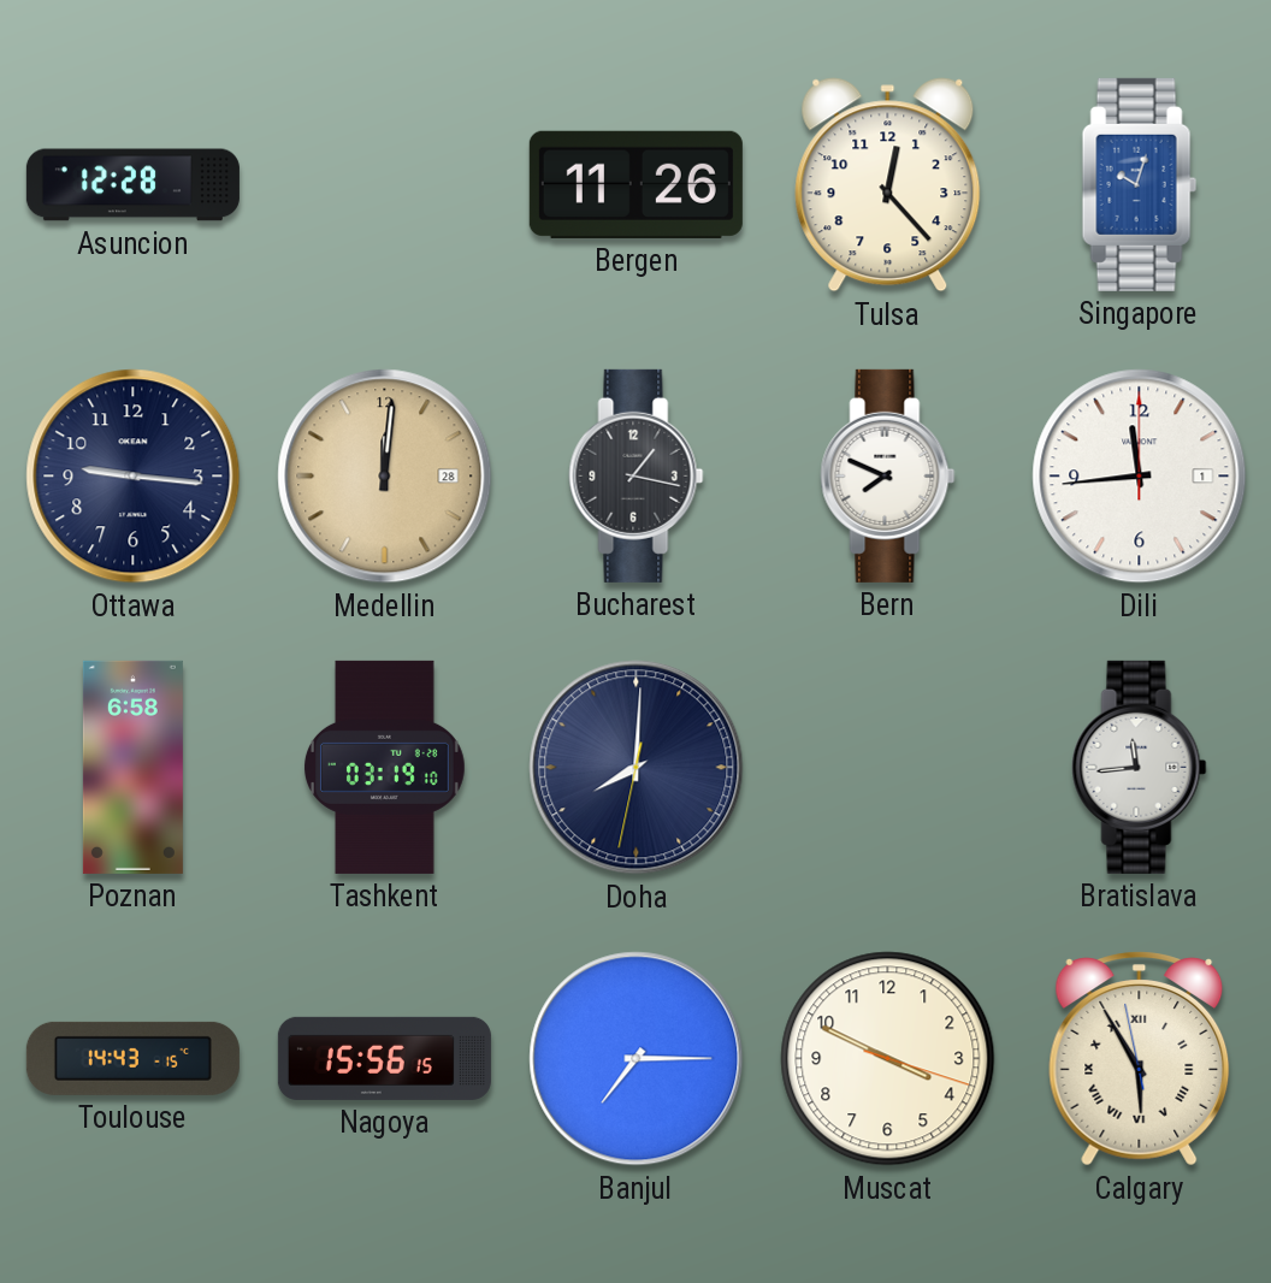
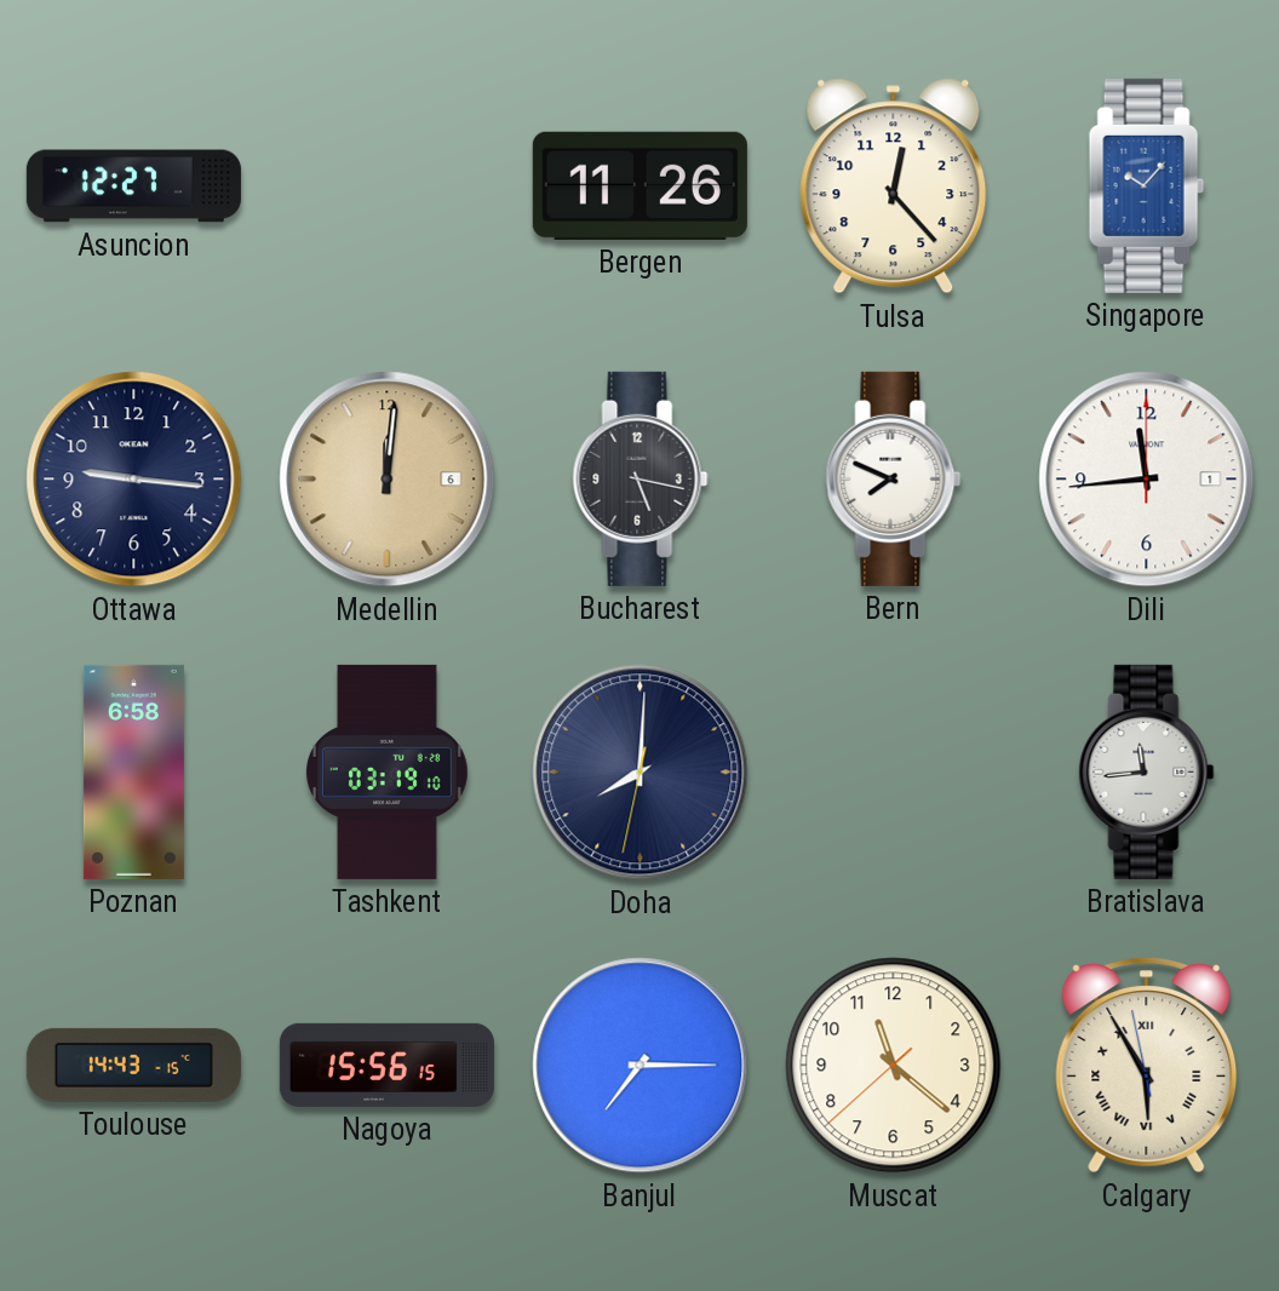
Asuncion: 12:28 -> 12:27 (133, 187)
Singapore: 10:03 -> 10:07 (1146, 185)
Medellin date: 28 -> 6 (388, 480)
Bucharest: 1:17 -> 5:17 (641, 478)
Muscat: 3:49 -> 11:21 (894, 1066)
